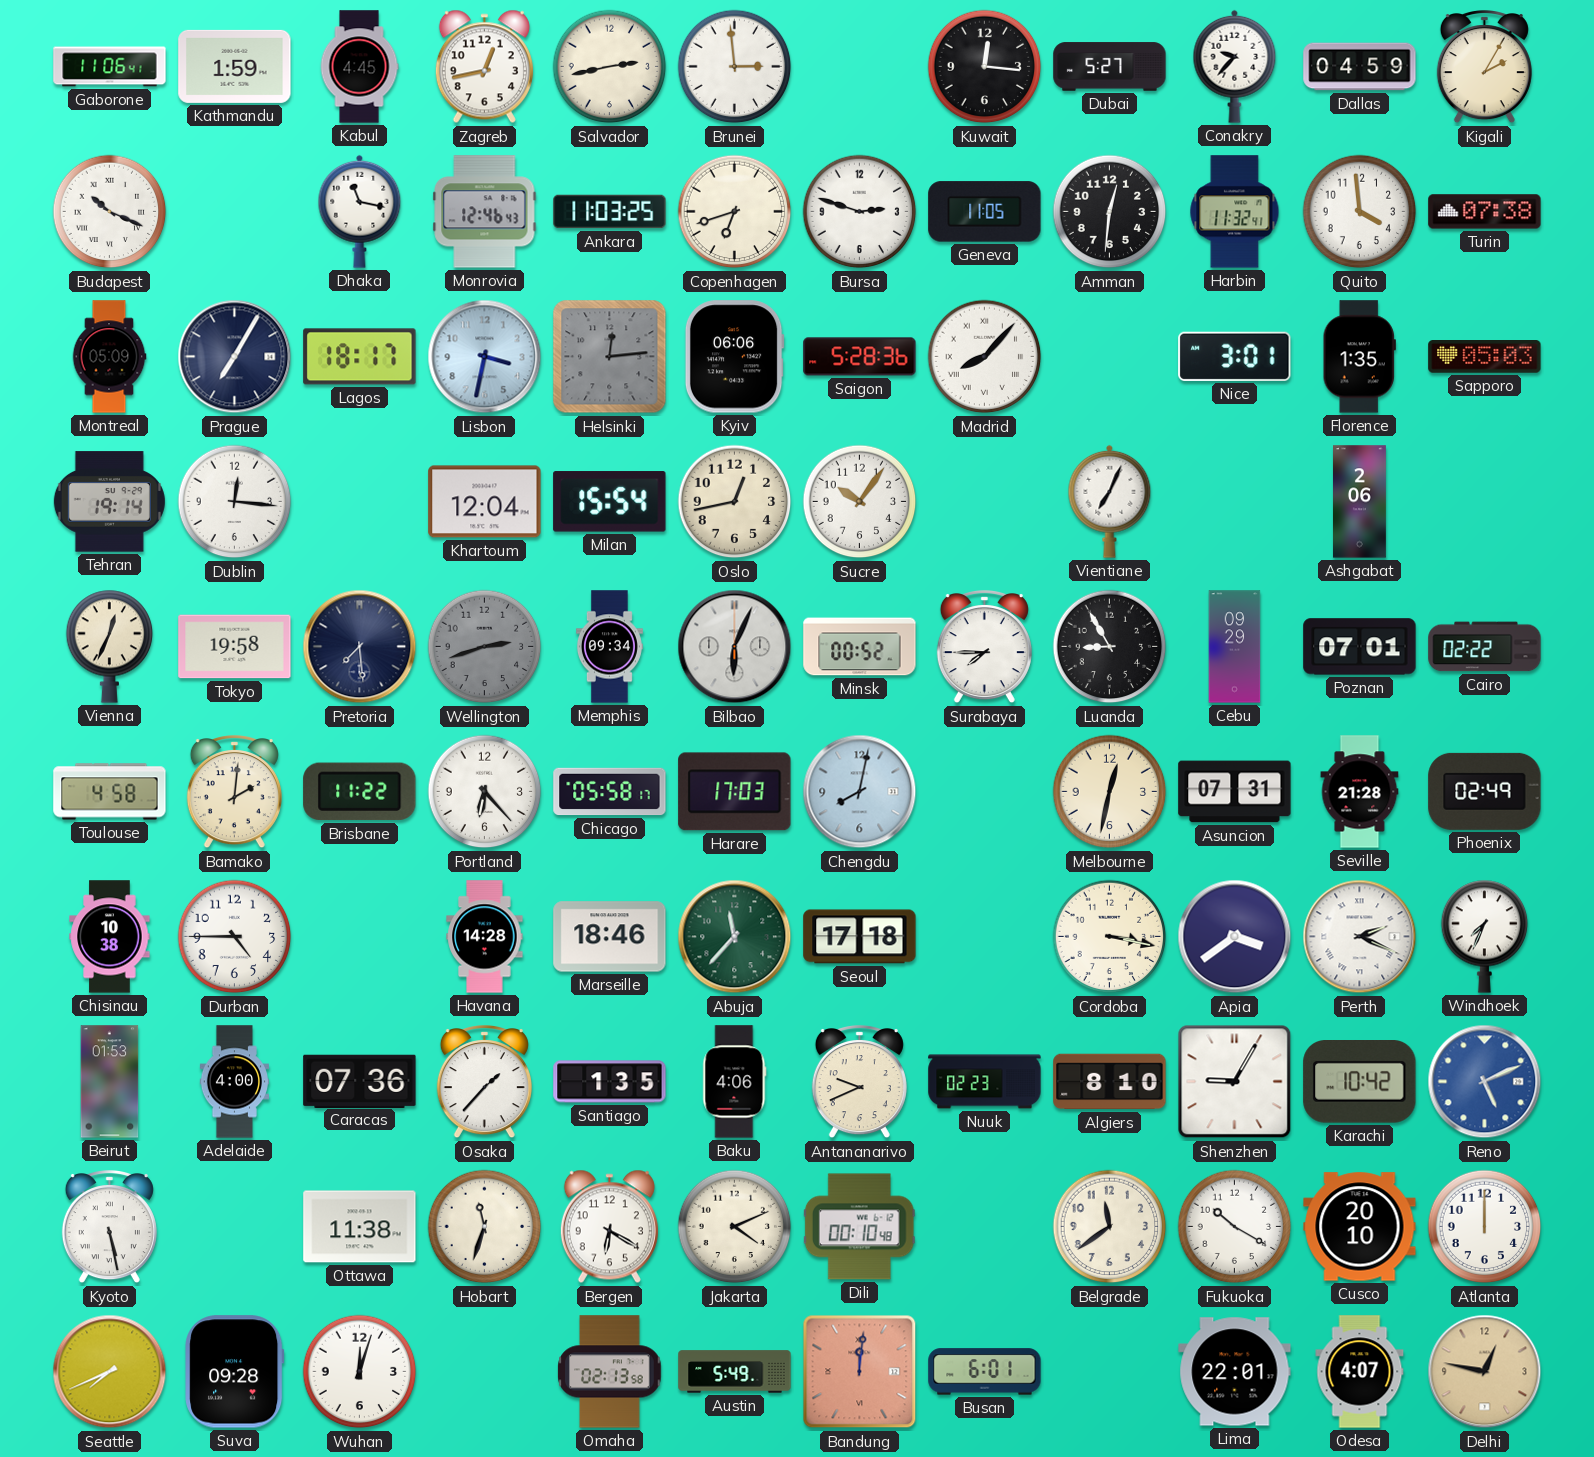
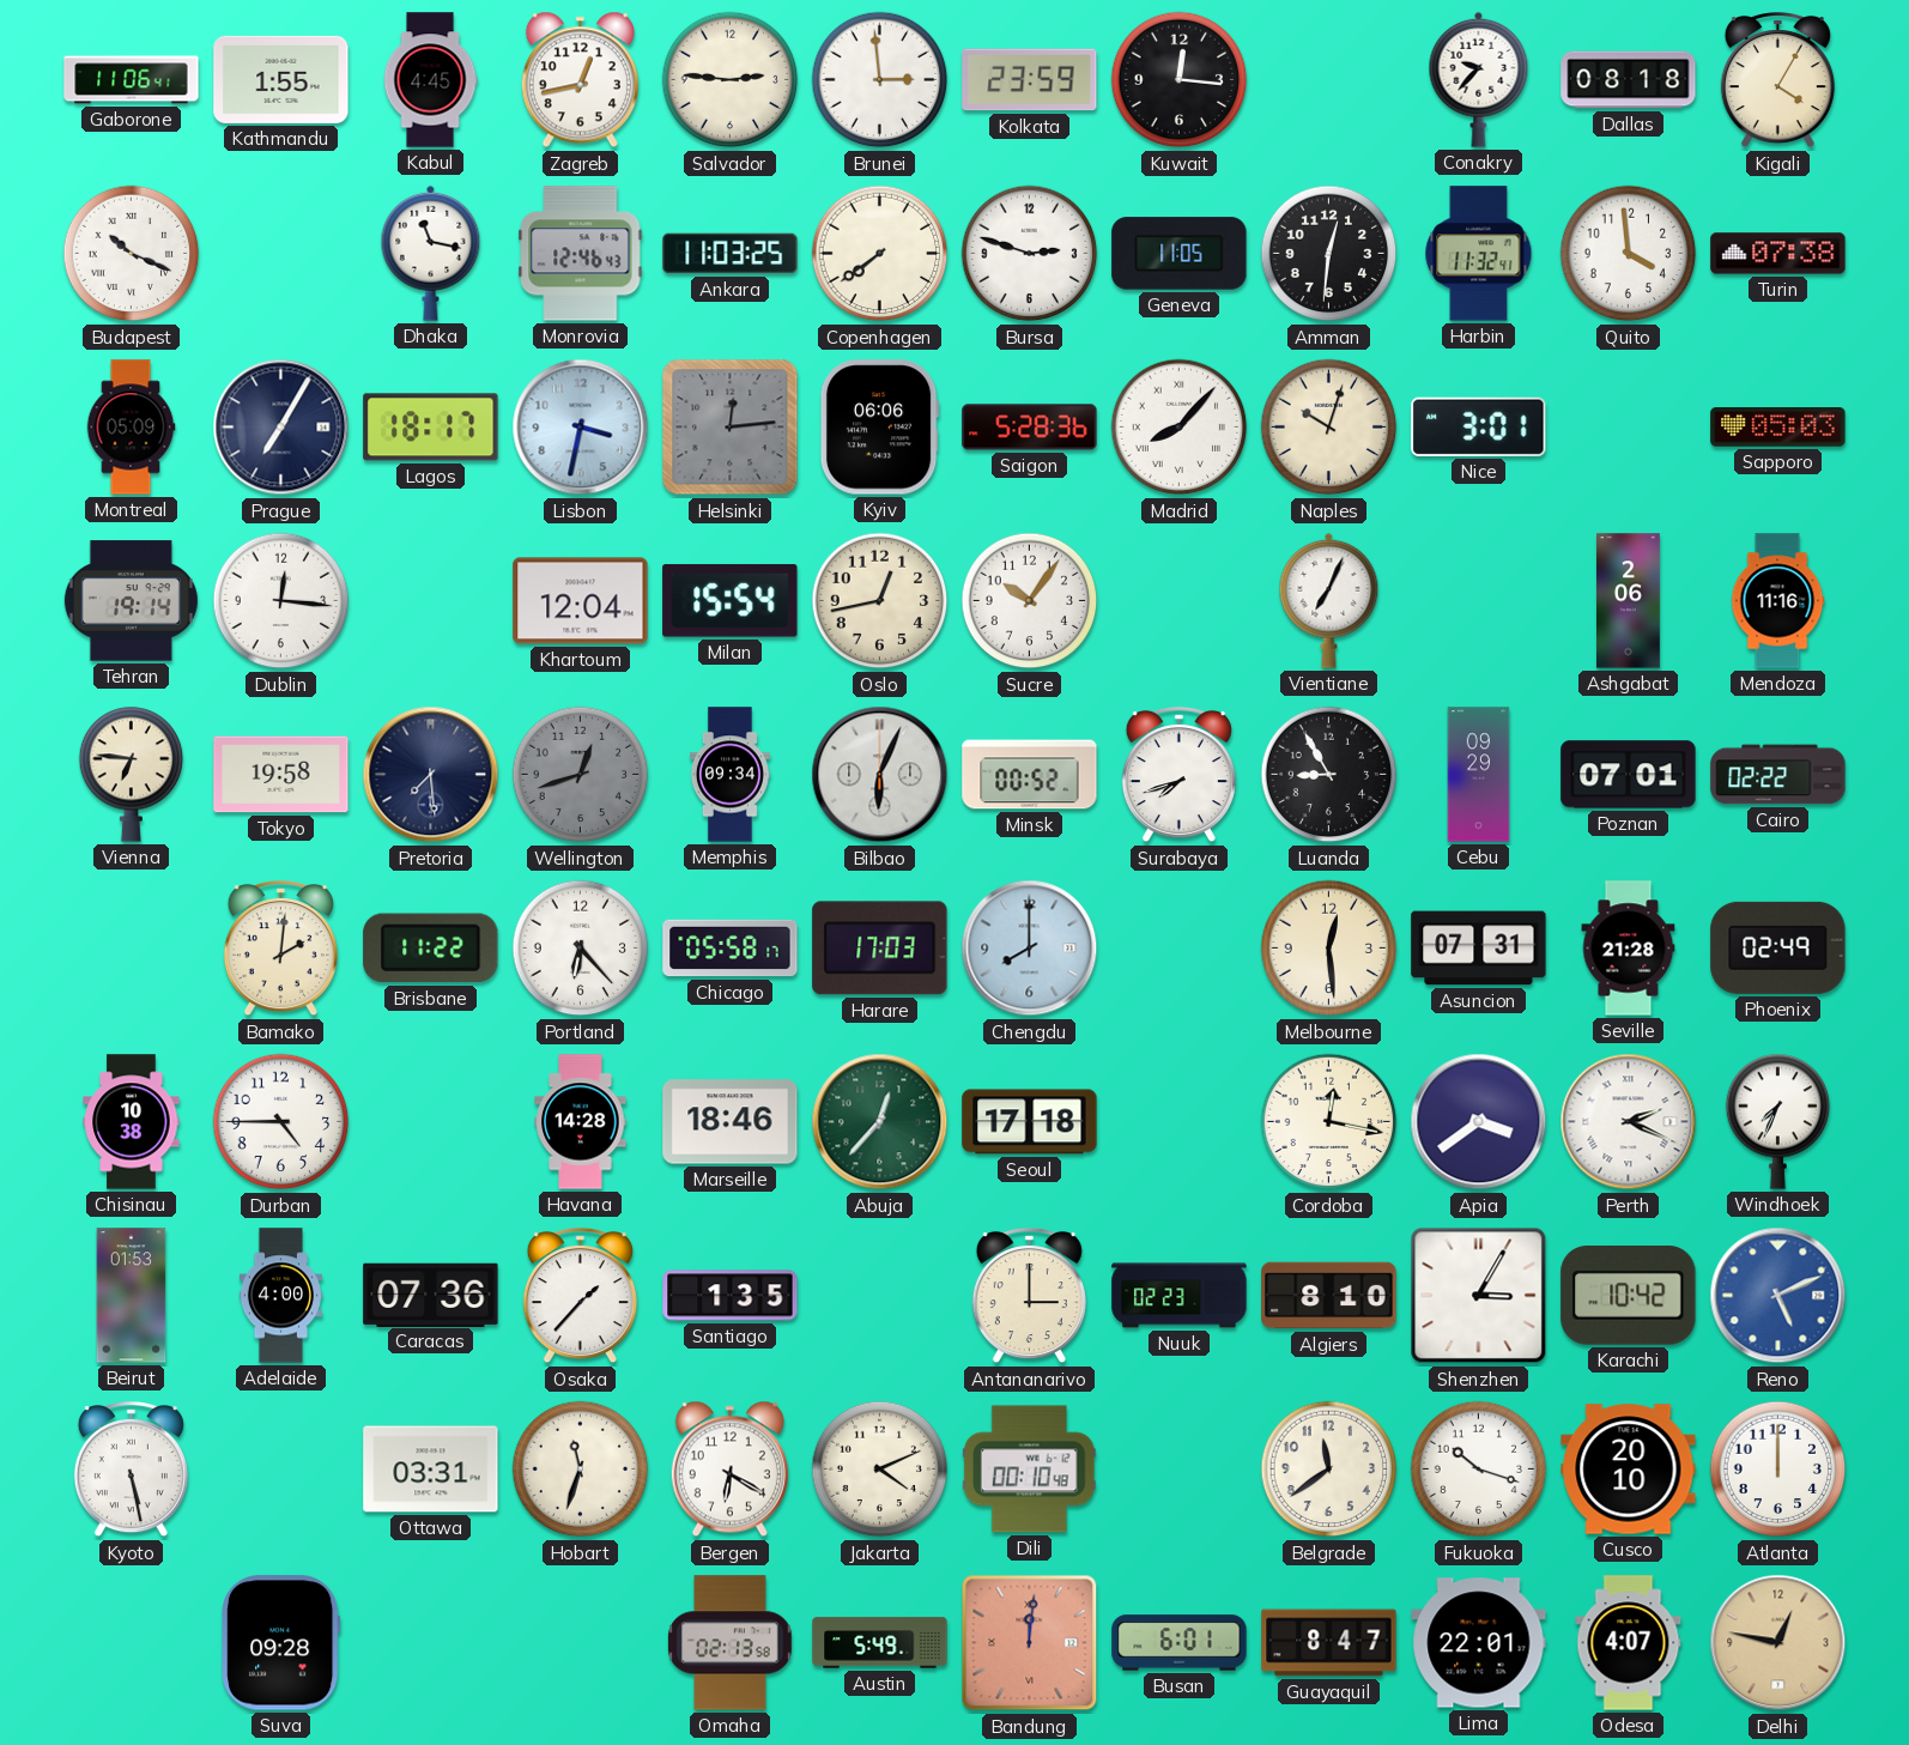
Kathmandu: 1:59 -> 1:55 (281, 79)
Salvador: 2:43 -> 2:46 (731, 80)
Kolkata: none -> 23:59 (1030, 80)
Dubai: 5:27 -> none (1110, 67)
Dallas: 04:59 -> 08:18 (1629, 80)
Kigali: 2:05 -> 4:05 (1777, 81)
Copenhagen: 6:42 -> 7:39 (880, 254)
Naples: none -> 10:03 (1329, 428)
Florence: 1:35 -> none (1359, 357)
Mendoza: none -> 11:16 (1777, 601)
Vienna: 12:34 -> 6:46 (132, 774)
Wellington: 2:42 -> 12:42 (581, 775)
Surabaya: 7:45 -> 7:42 (1178, 776)
Toulouse: 4:58 -> none (110, 792)
Chengdu: 8:02 -> 8:00 (1030, 949)
Melbourne: 12:32 -> 12:29 (1329, 949)
Abuja: 11:37 -> 12:37 (880, 1122)
Cordoba: 3:17 -> 12:17 (1329, 1122)
Baku: 4:06 -> none (735, 1082)
Antananarivo: 9:41 -> 3:00 (1029, 1297)
Shenzhen: 9:05 -> 3:05 (1479, 1296)
Ottawa: 11:38 -> 03:31 (431, 1470)
Fukuoka: 10:20 -> 10:18 (1479, 1470)
Seattle: 7:41 -> none (110, 1372)
Wuhan: 12:03 -> none (360, 1372)
Guayaquil: none -> 8:47 (1329, 1643)
